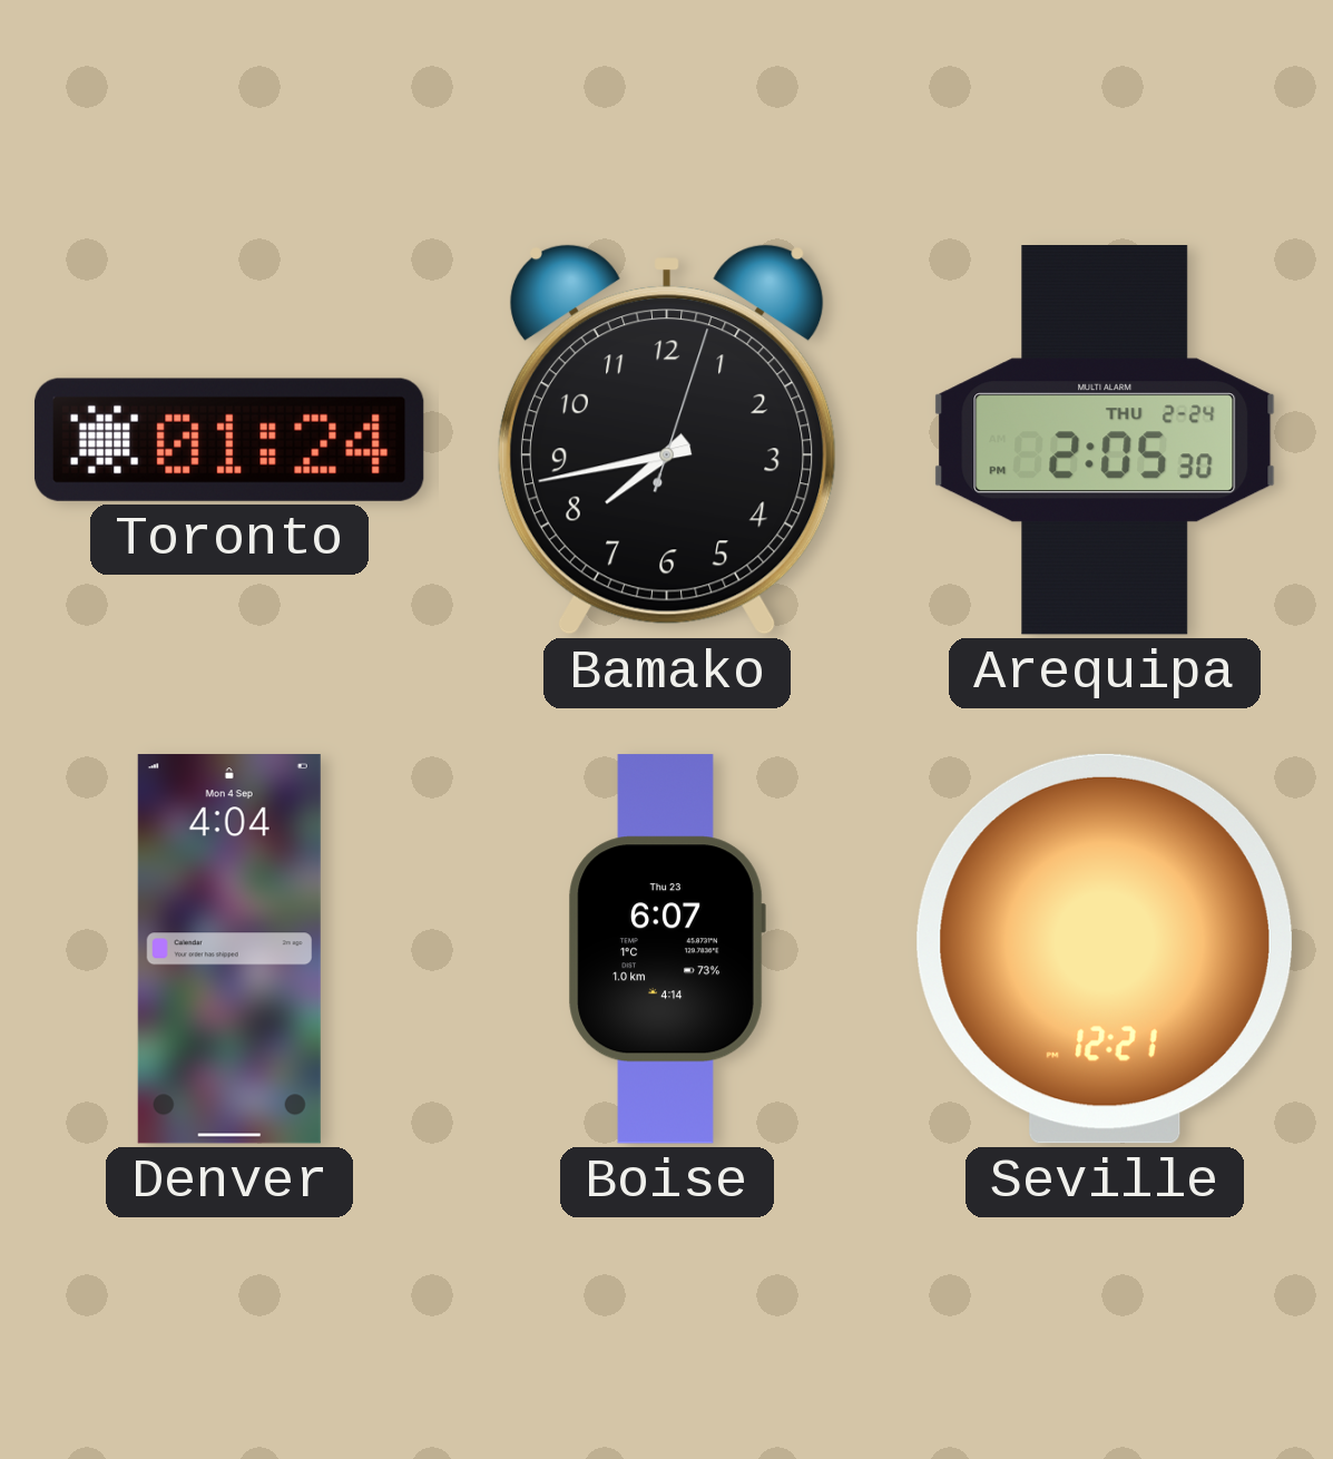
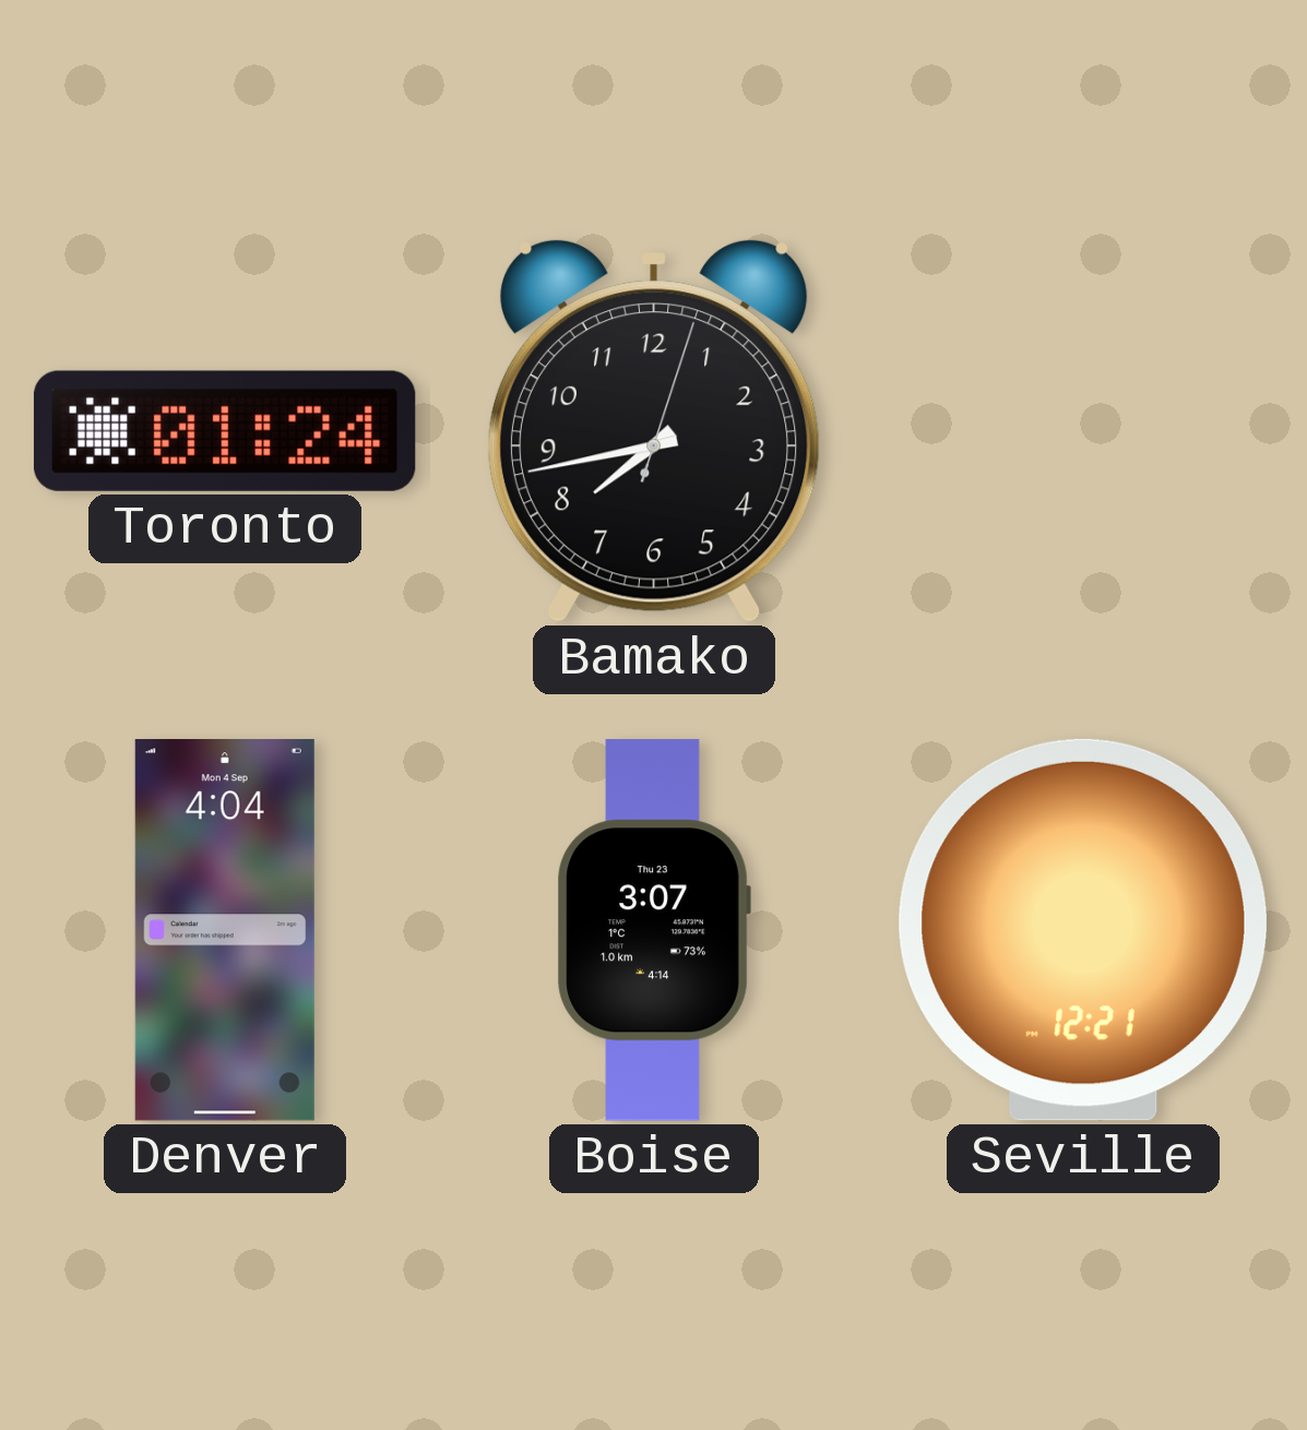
Arequipa: 2:05 -> none (1105, 441)
Boise: 6:07 -> 3:07 (654, 930)
